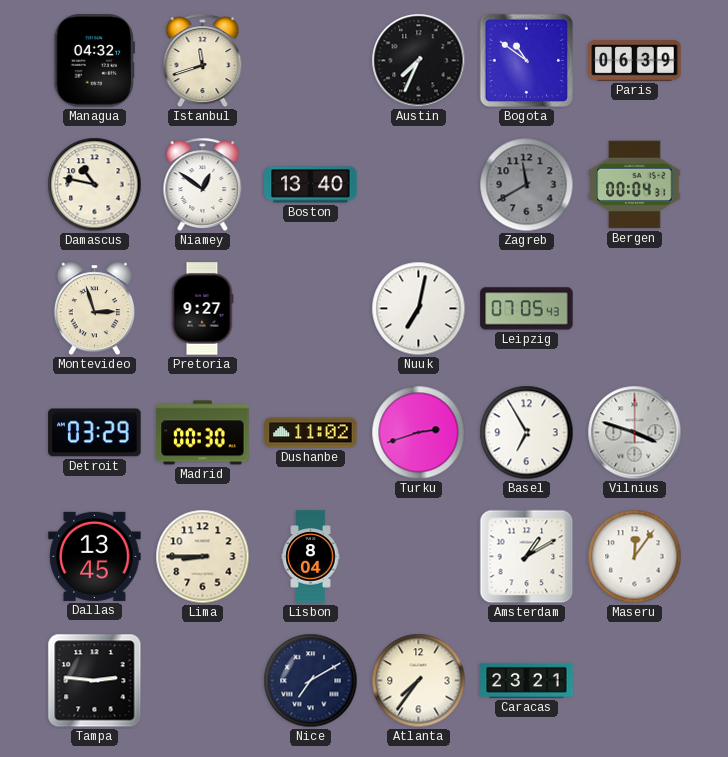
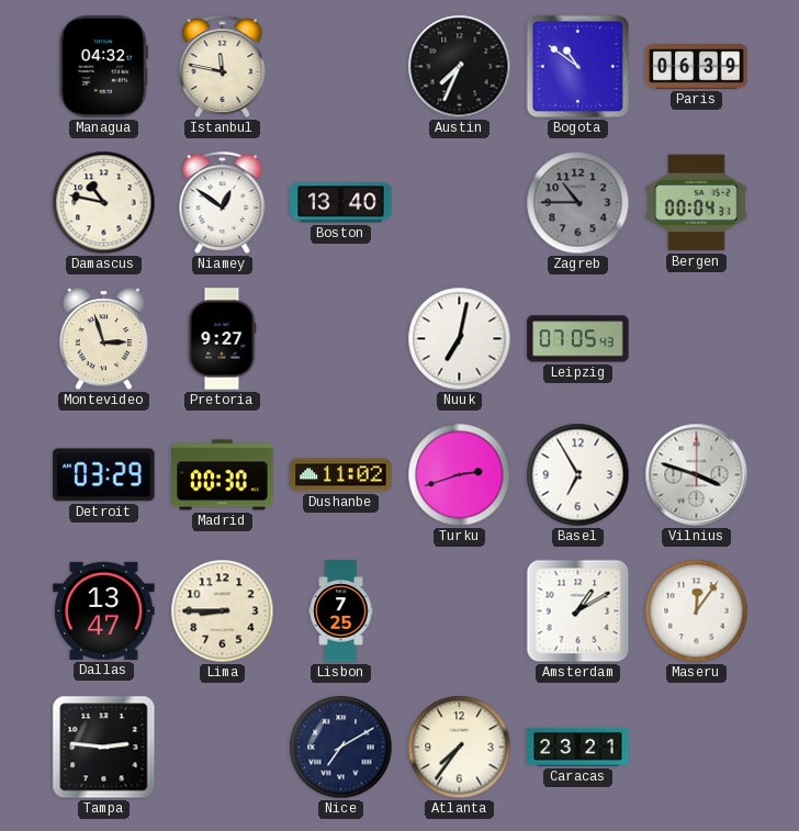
Istanbul: 11:42 -> 11:47 (223, 67)
Zagreb: 11:40 -> 10:45 (578, 203)
Dallas: 13:45 -> 13:47 (104, 610)
Lisbon: 8:04 -> 7:25 (341, 611)
